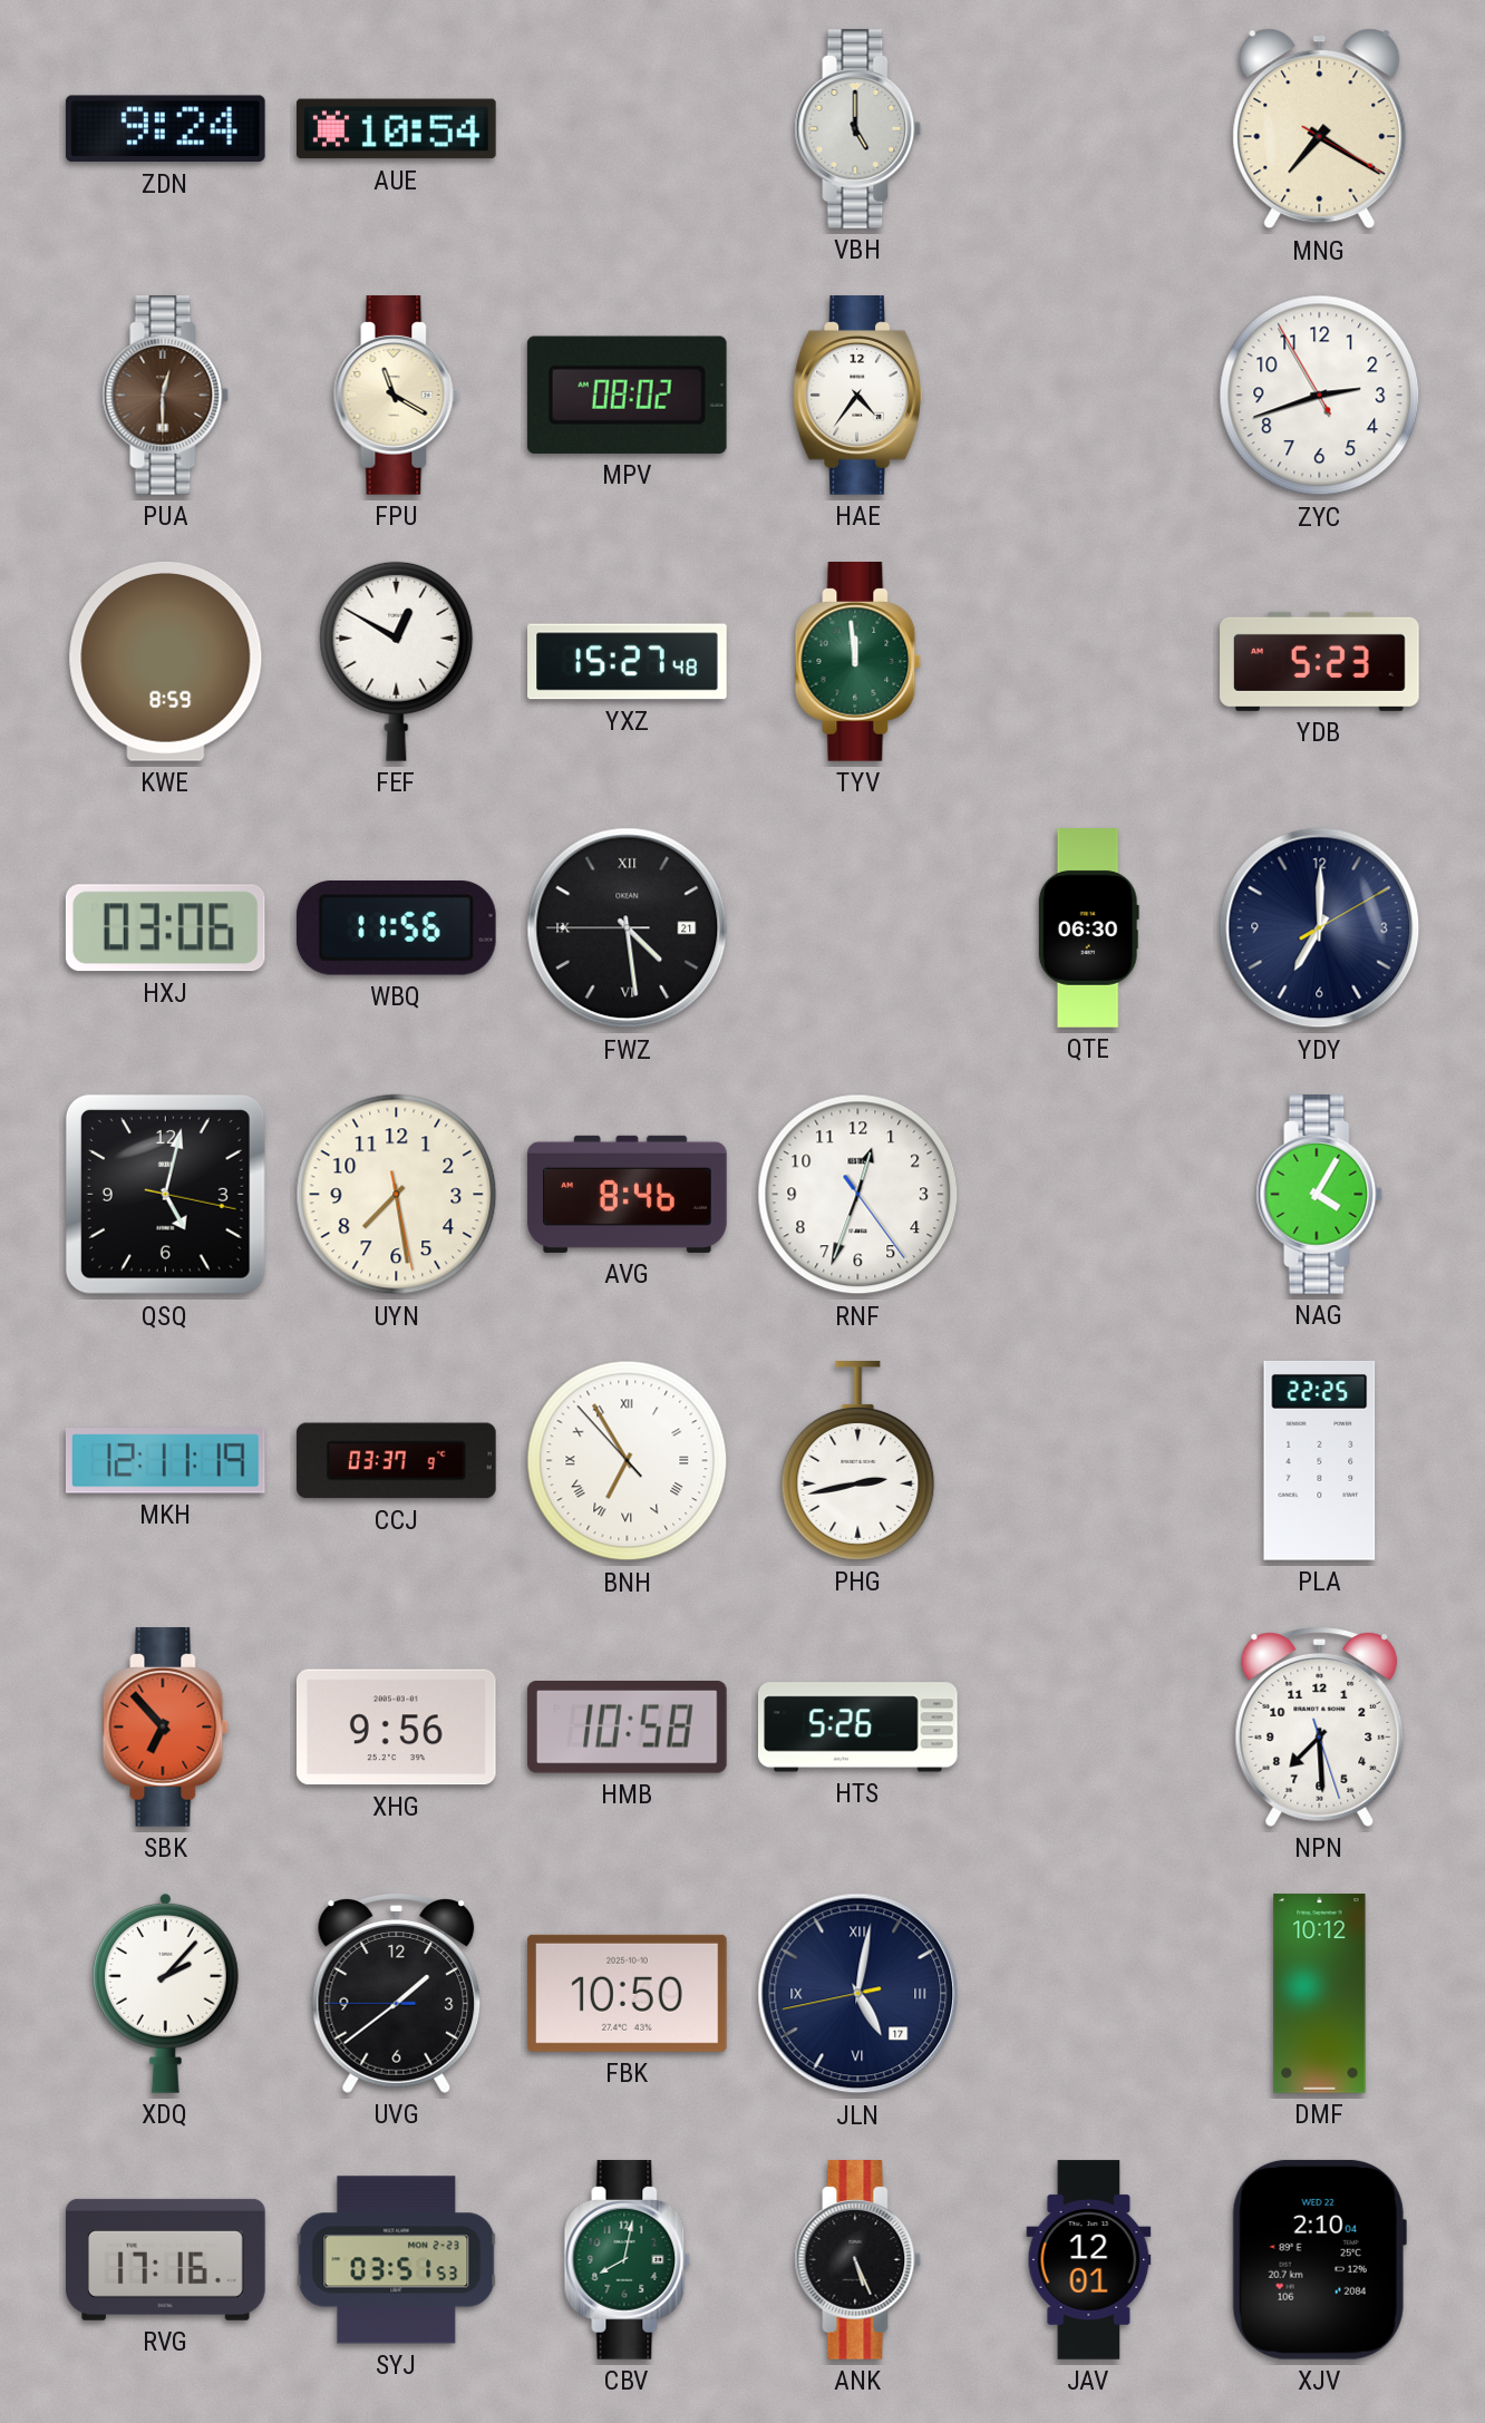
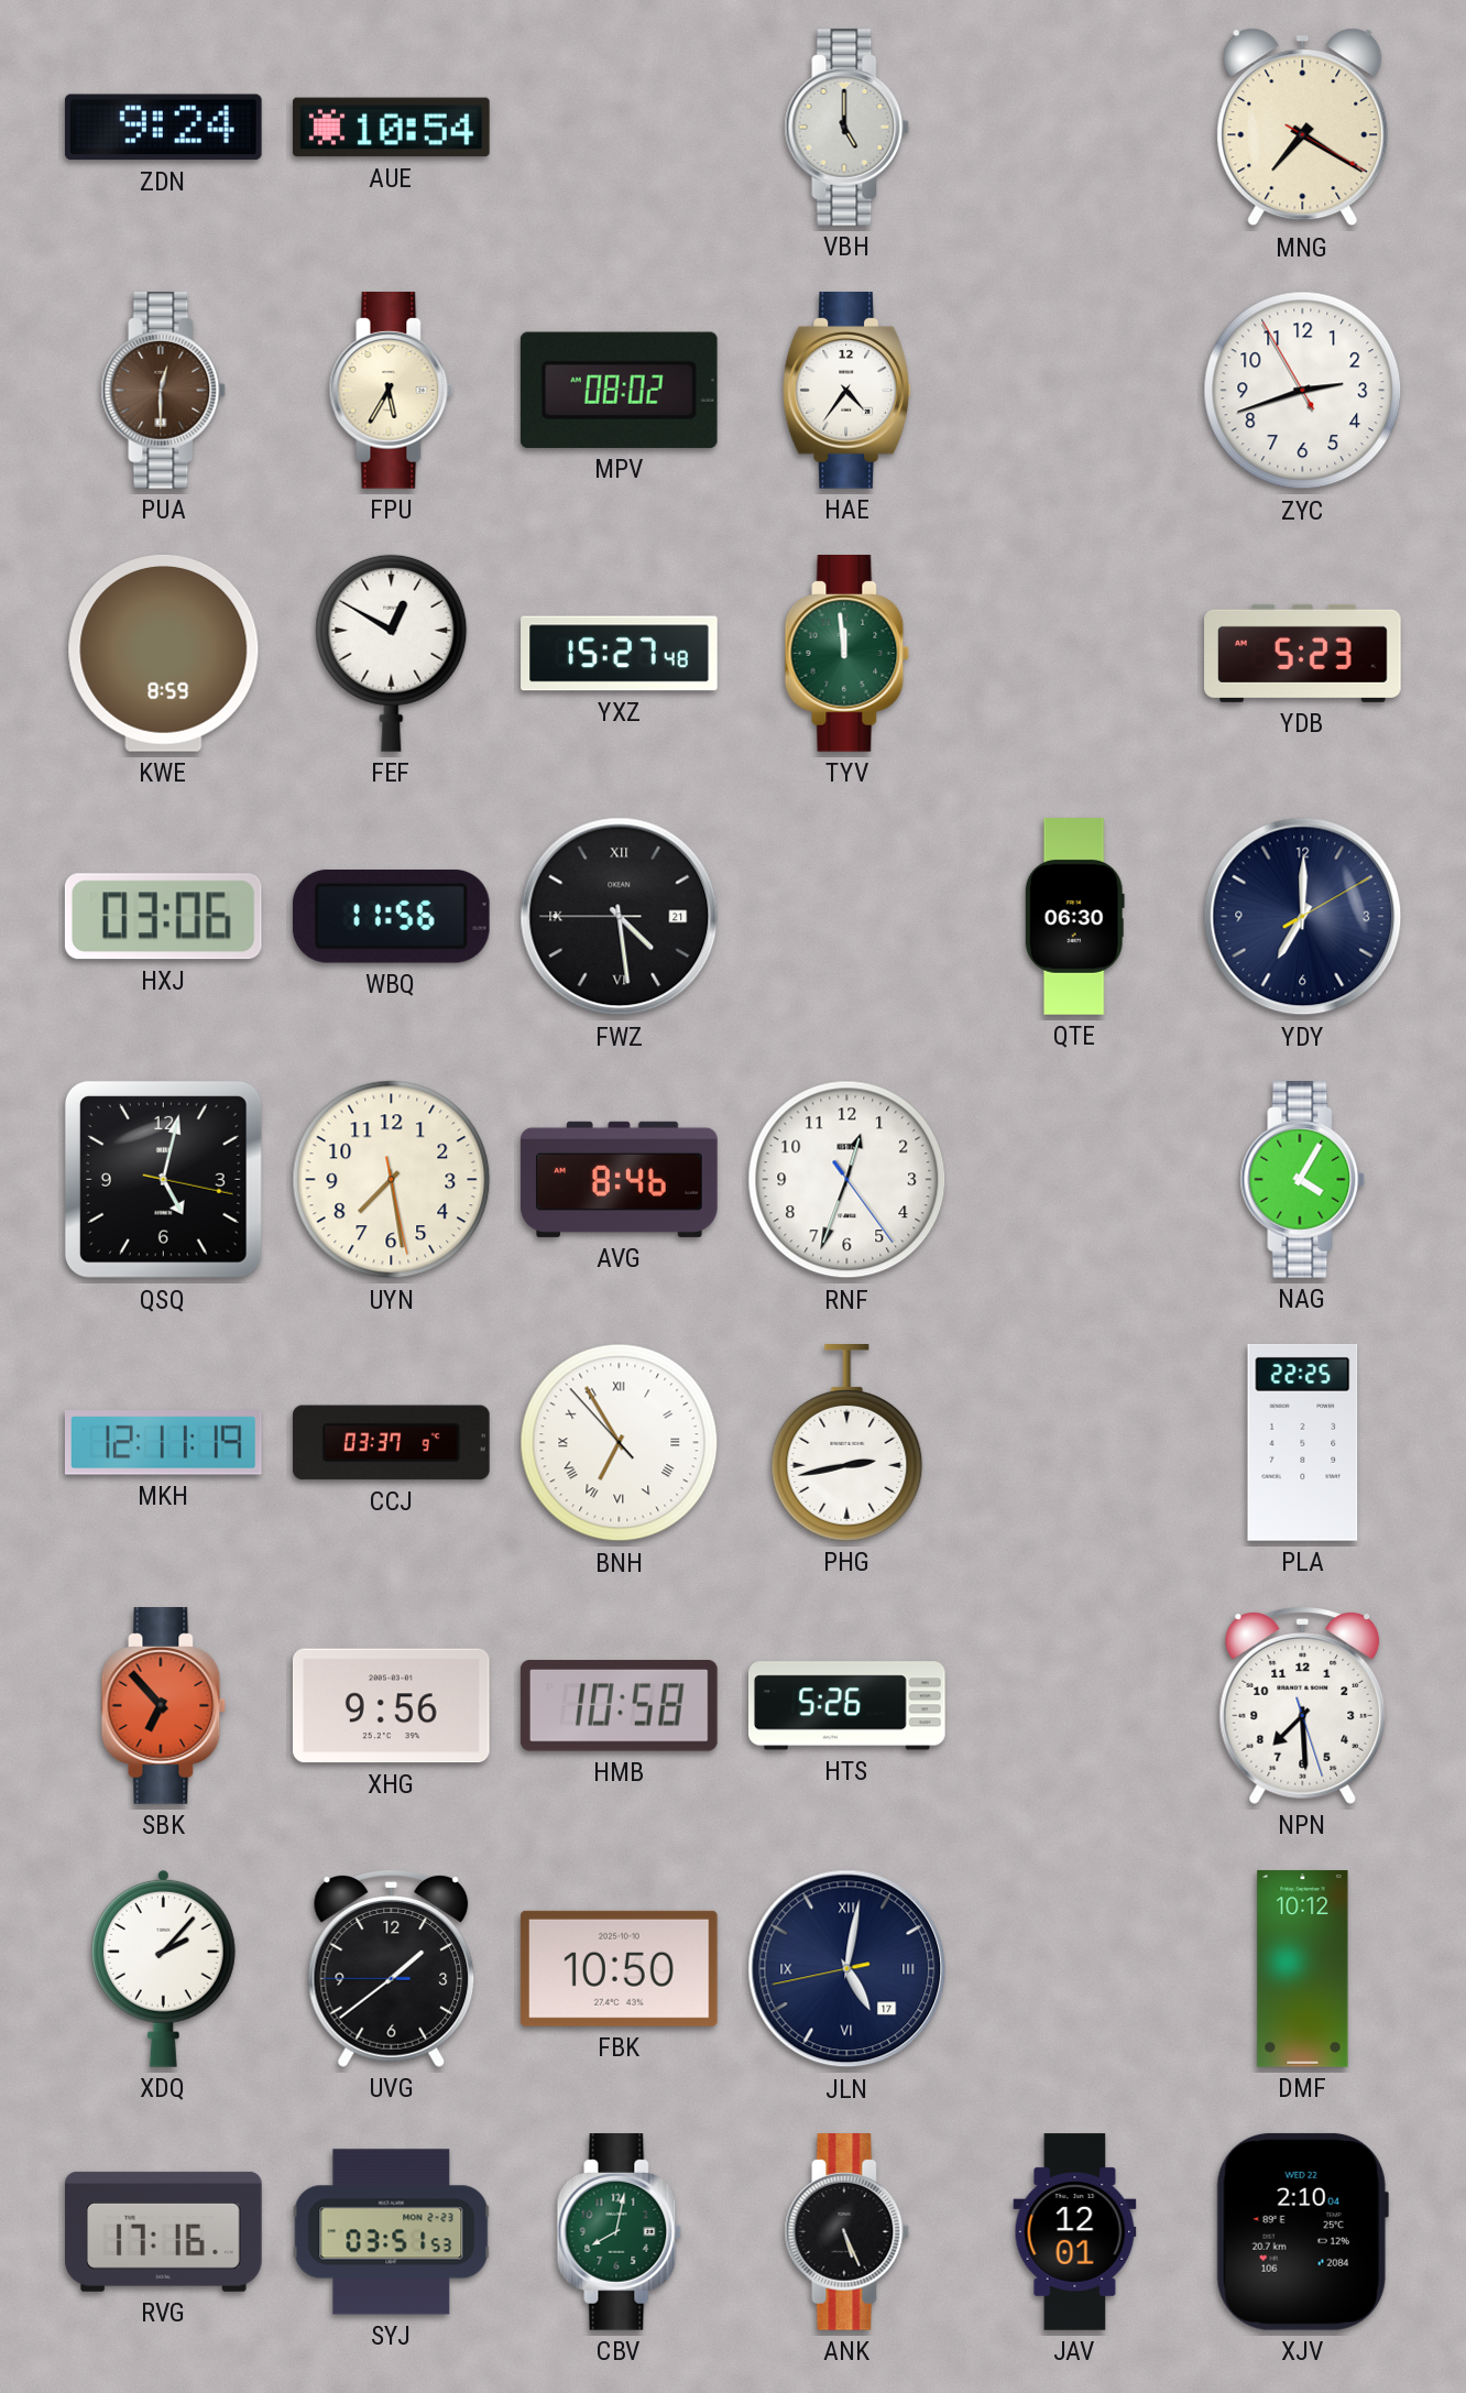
FPU: 11:20 -> 5:35 (392, 391)
